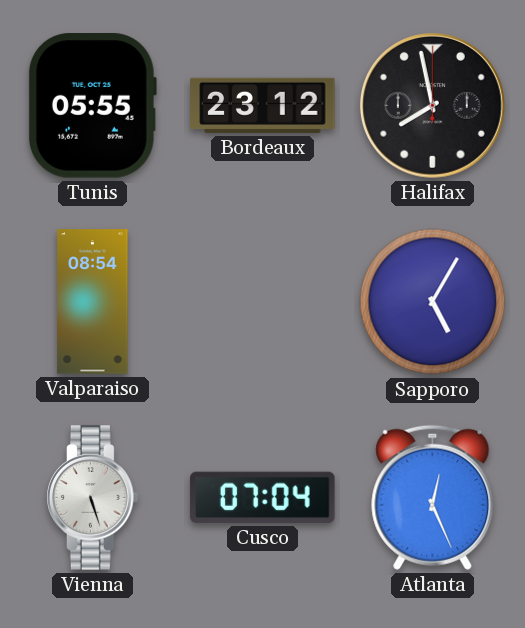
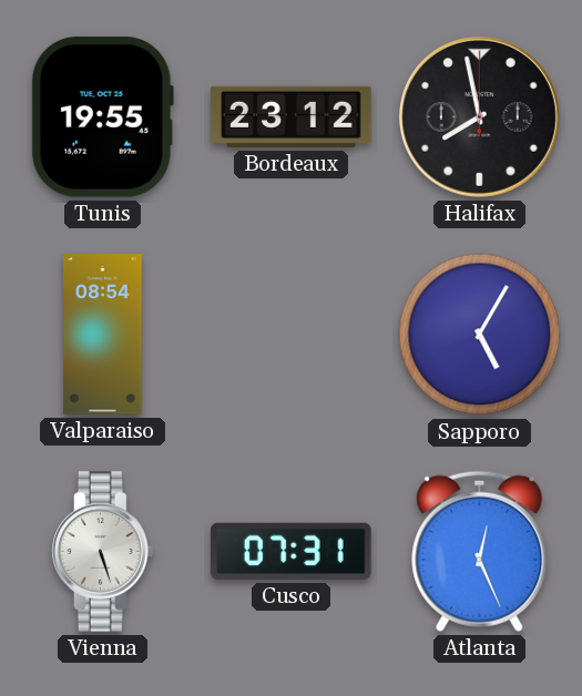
Tunis: 05:55 -> 19:55 (102, 117)
Cusco: 07:04 -> 07:31 (292, 551)
